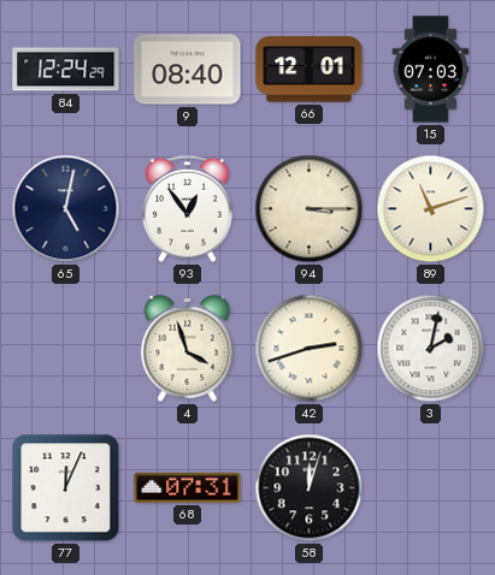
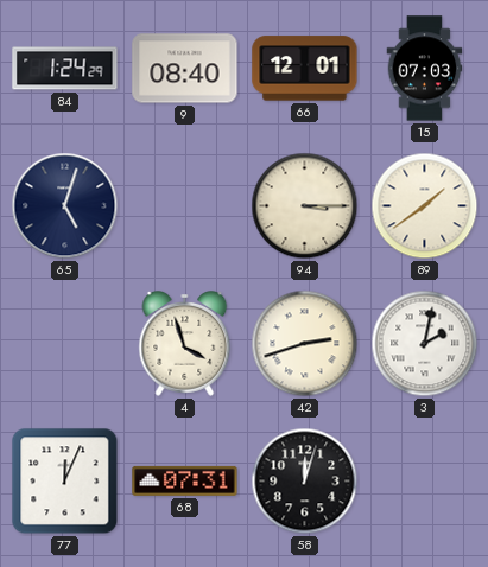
84: 12:24 -> 1:24 (65, 69)
65: 5:02 -> 5:03 (65, 206)
93: 12:54 -> none (188, 209)
89: 11:12 -> 1:39 (425, 206)
